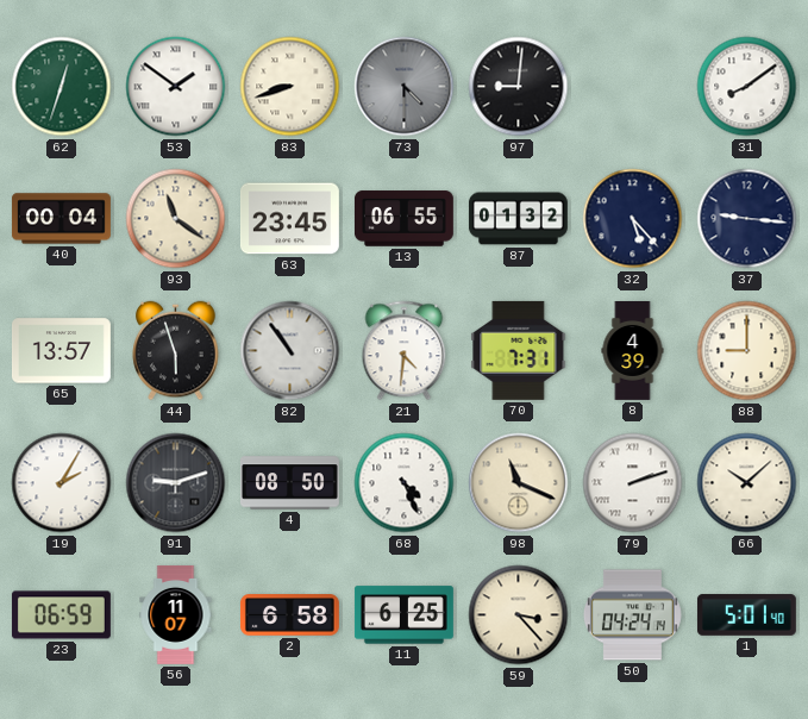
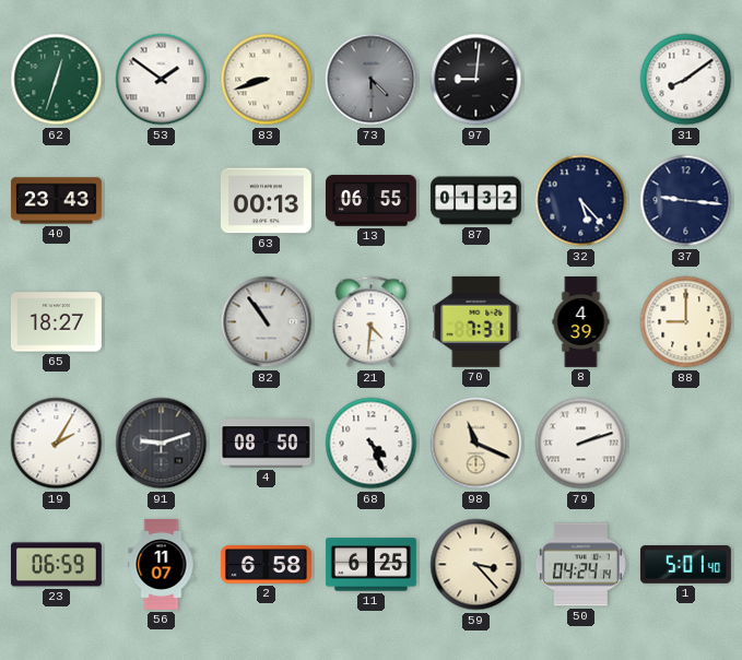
40: 00:04 -> 23:43 (56, 201)
93: 11:21 -> none (176, 219)
63: 23:45 -> 00:13 (266, 201)
65: 13:57 -> 18:27 (56, 322)
44: 5:57 -> none (176, 351)
66: 10:08 -> none (747, 483)
